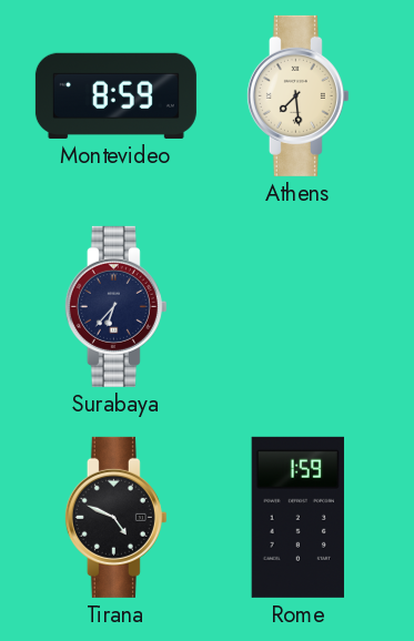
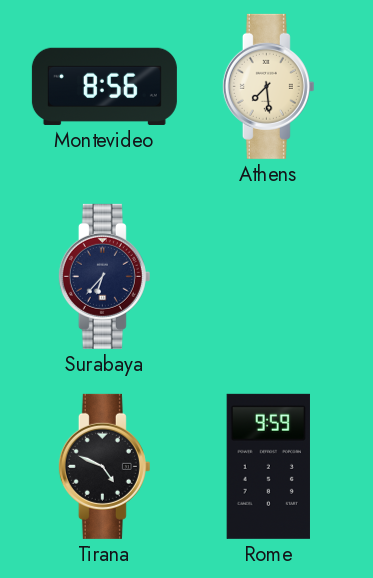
Montevideo: 8:59 -> 8:56 (104, 86)
Rome: 1:59 -> 9:59 (268, 466)
